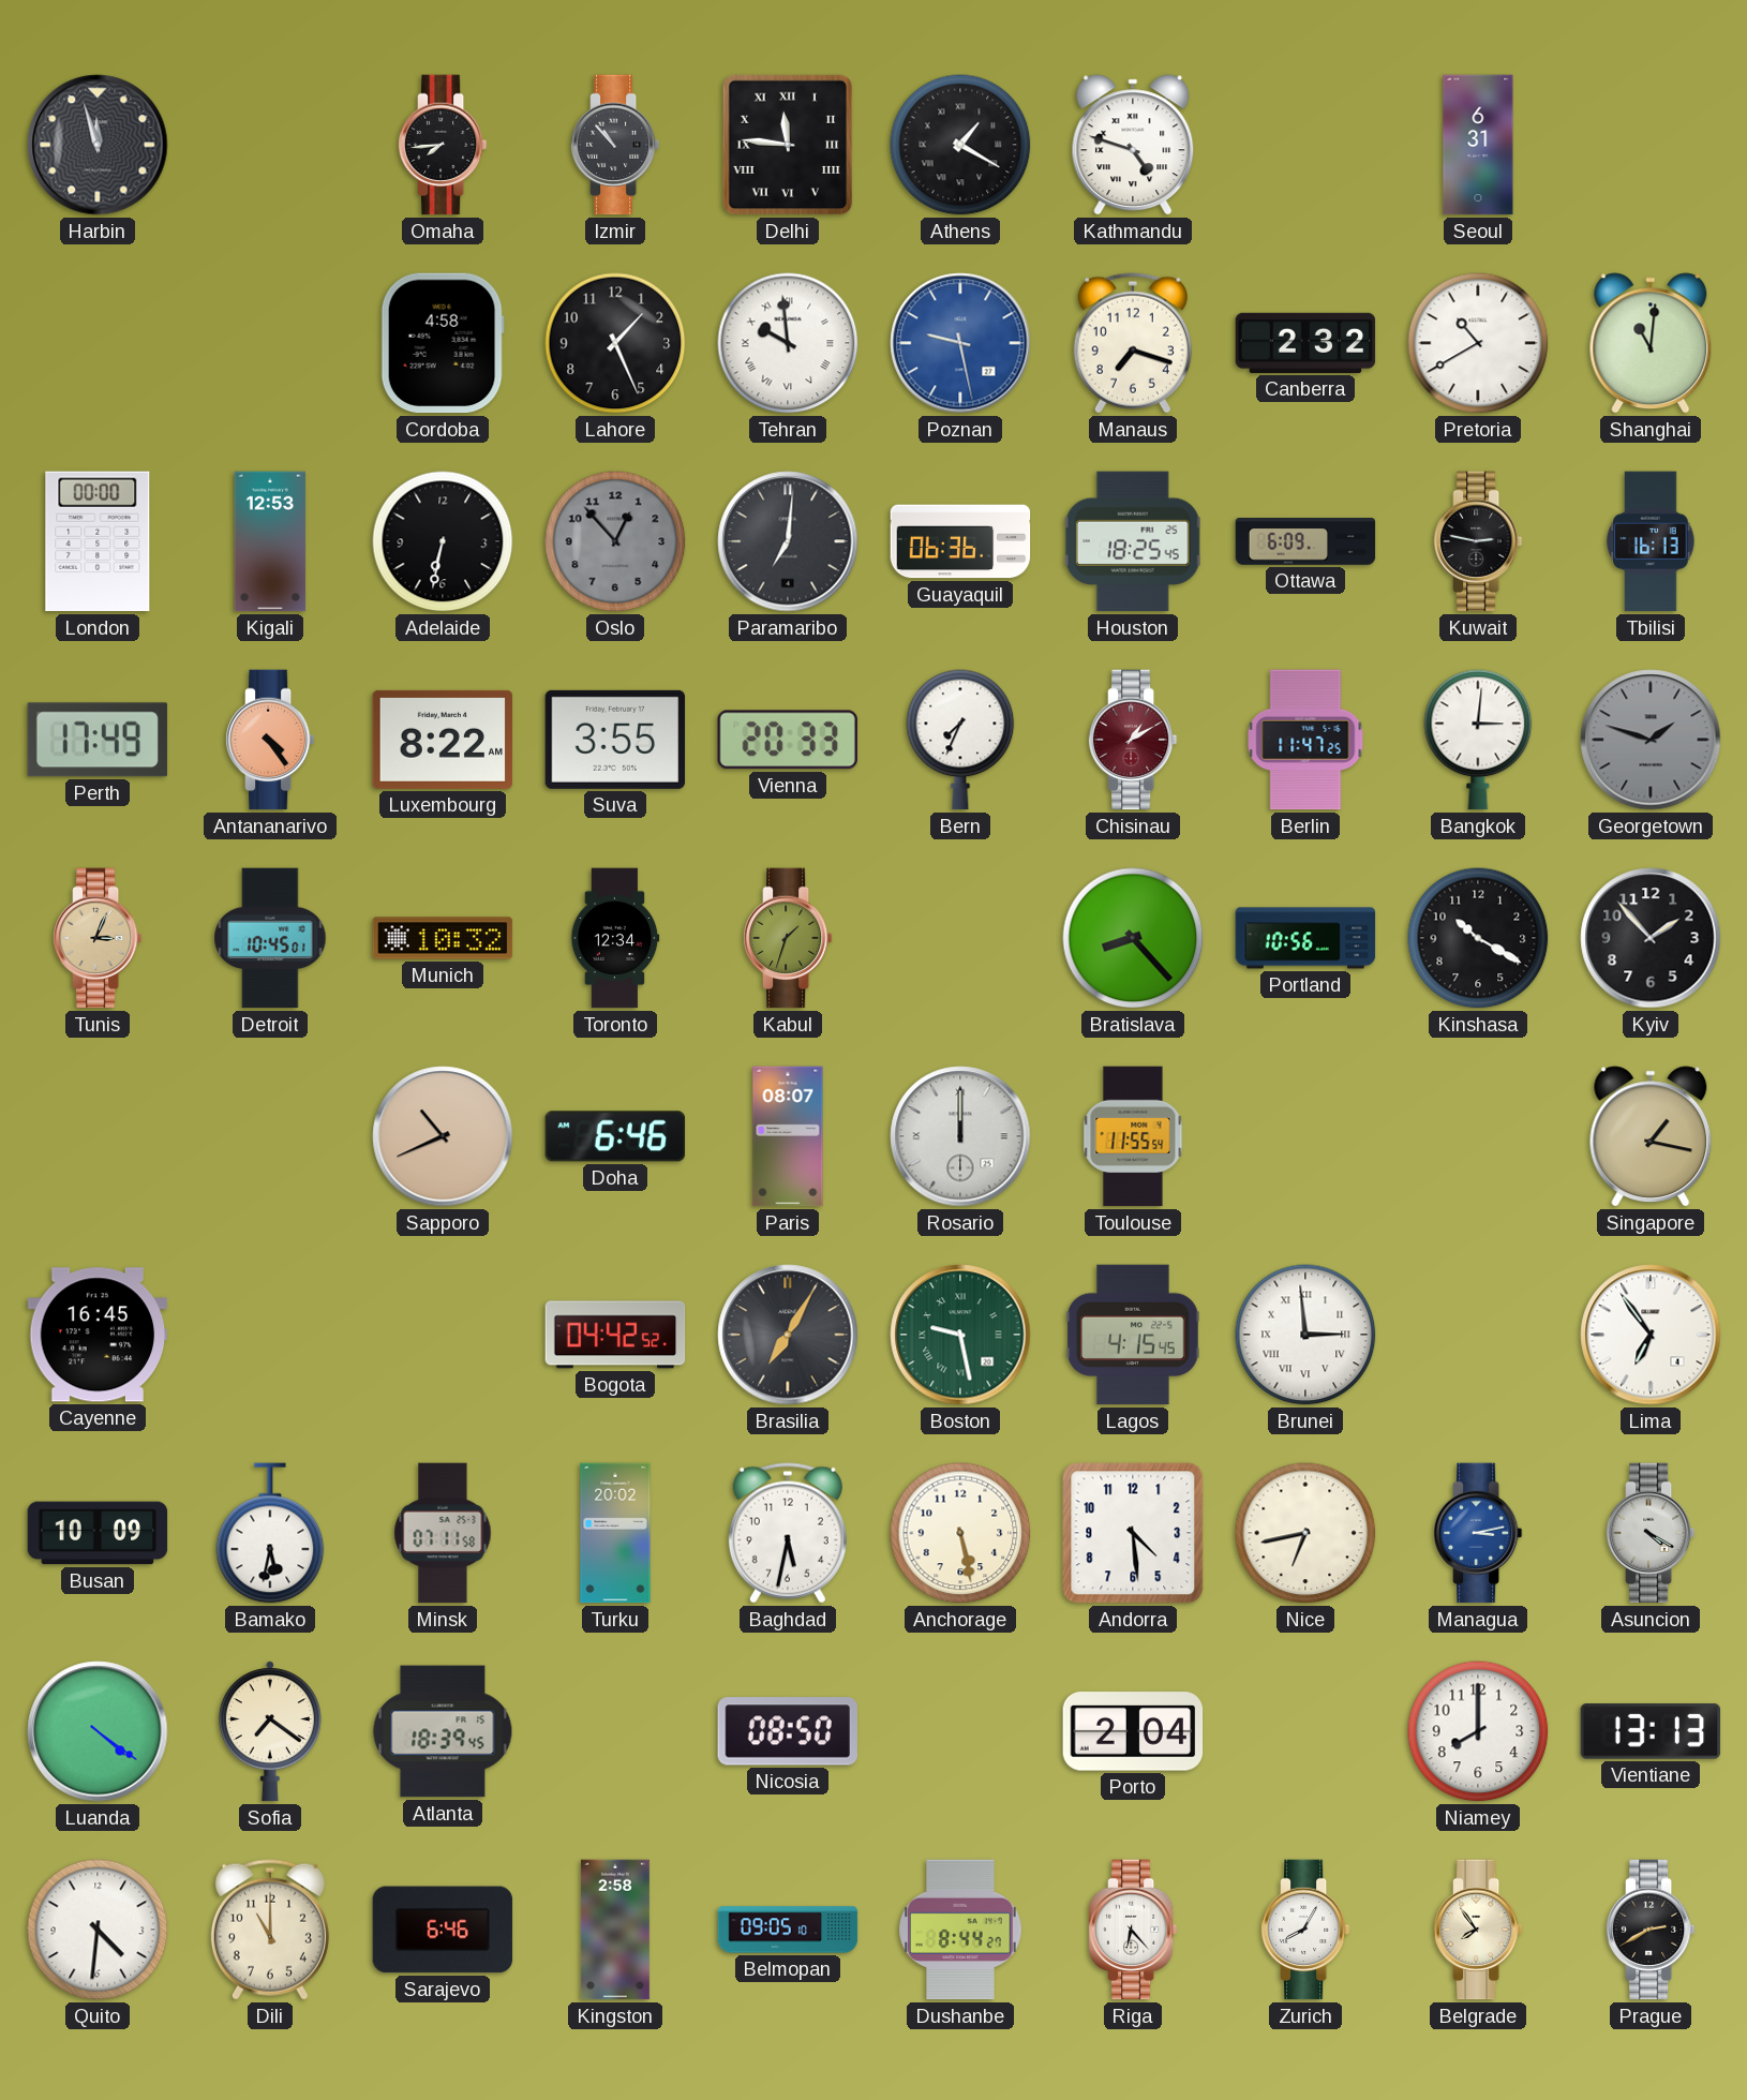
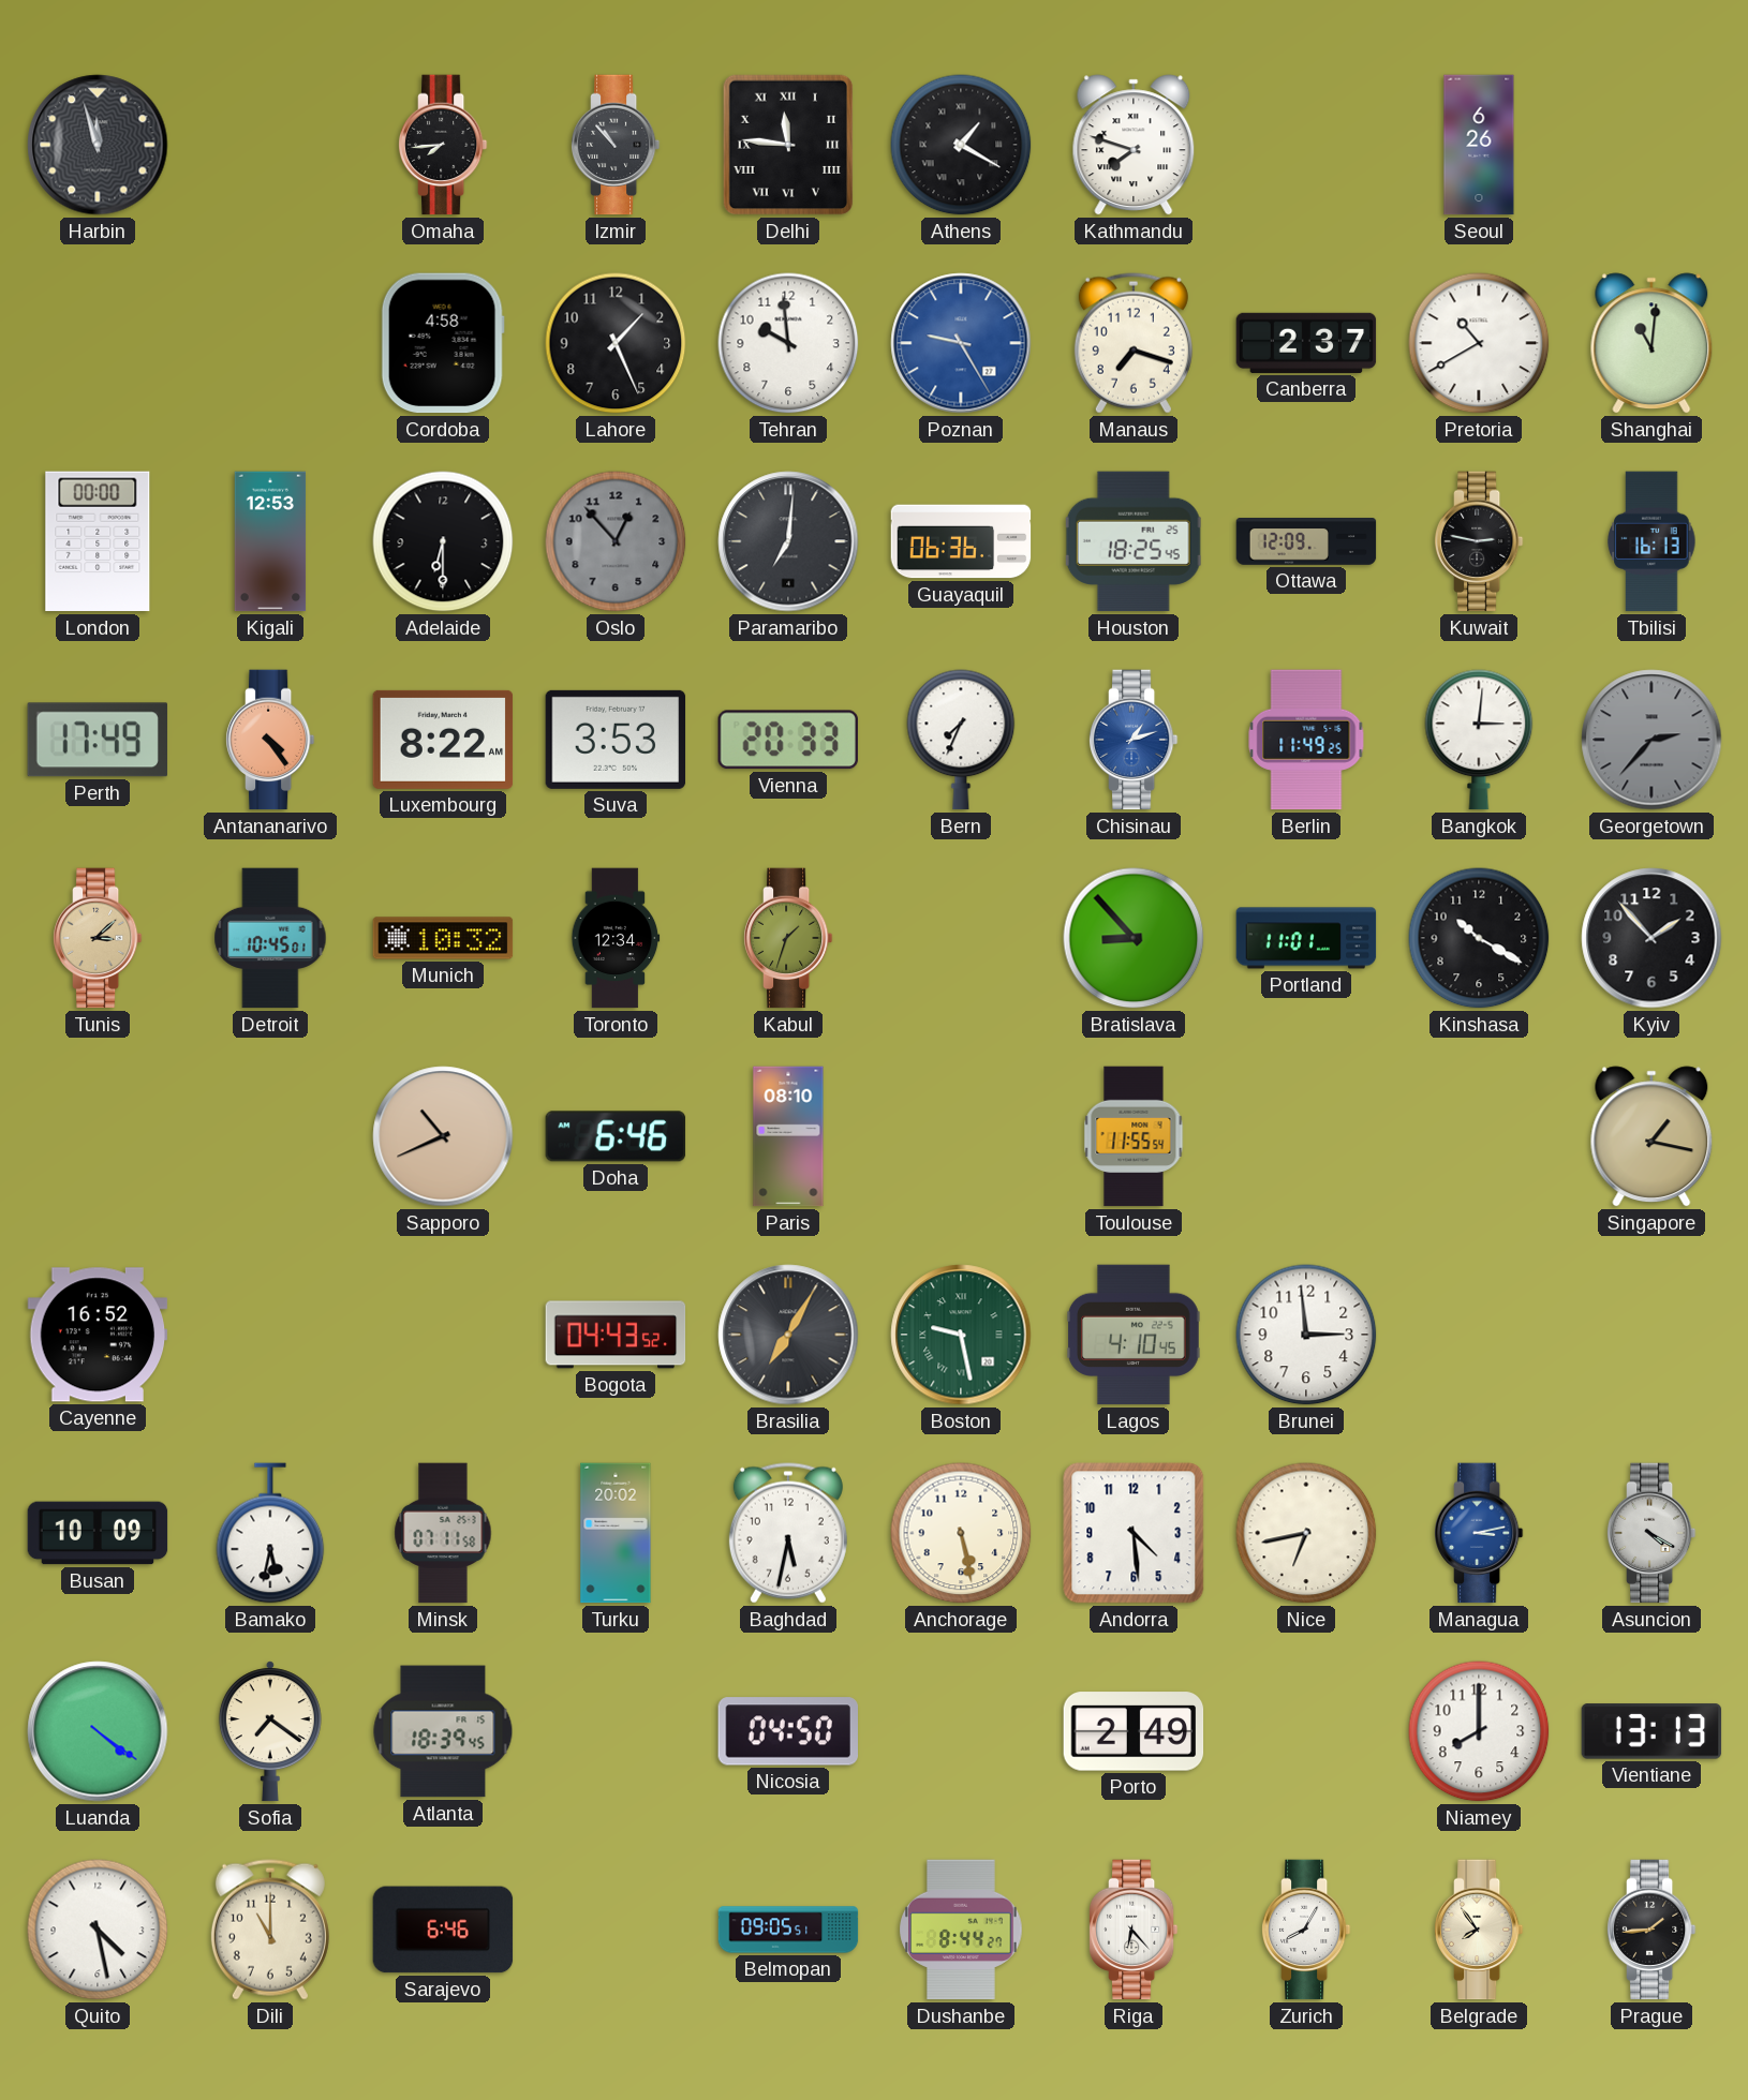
Kathmandu: 4:48 -> 7:48 (1134, 145)
Seoul: 6:31 -> 6:26 (1479, 145)
Tehran numerals: Roman -> Arabic (788, 343)
Poznan: 9:28 -> 9:25 (961, 343)
Canberra: 2:32 -> 2:37 (1306, 343)
Adelaide: 6:32 -> 6:30 (443, 541)
Ottawa: 6:09 -> 12:09 (1306, 542)
Suva: 3:55 -> 3:53 (616, 740)
Chisinau: 1:10 -> 1:12 (1134, 740)
Chisinau dial: burgundy -> blue (1134, 740)
Berlin: 11:47 -> 11:49 (1306, 740)
Georgetown: 1:48 -> 2:37 (1651, 740)
Tunis: 3:04 -> 3:08 (98, 938)
Bratislava: 8:23 -> 8:53 (1134, 938)
Portland: 10:56 -> 11:01 (1306, 938)
Paris: 08:07 -> 08:10 (788, 1136)
Rosario: 12:00 -> none (960, 1136)
Cayenne: 16:45 -> 16:52 (98, 1335)
Bogota: 04:42 -> 04:43 (616, 1335)
Lagos: 4:15 -> 4:10 (1134, 1335)
Brunei numerals: Roman -> Arabic (1306, 1335)
Lima: 6:54 -> none (1651, 1335)
Nicosia: 08:50 -> 04:50 (787, 1731)
Porto: 2:04 -> 2:49 (1134, 1731)
Quito: 4:31 -> 4:28 (98, 1930)
Kingston: 2:58 -> none (615, 1930)
Belmopan: 09:05:10 -> 09:05:51 (788, 1930)
Prague: 2:40 -> 1:44 (1651, 1930)
